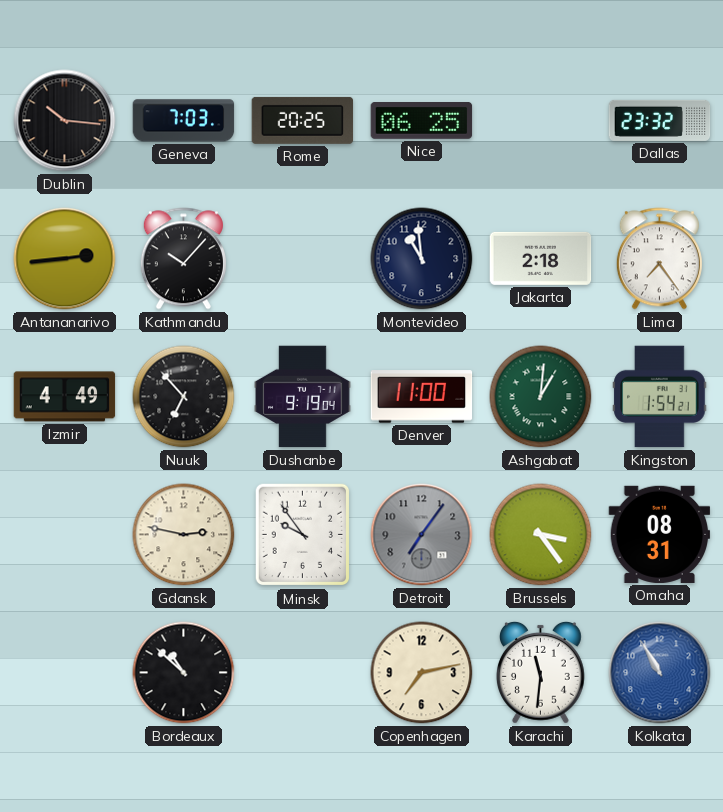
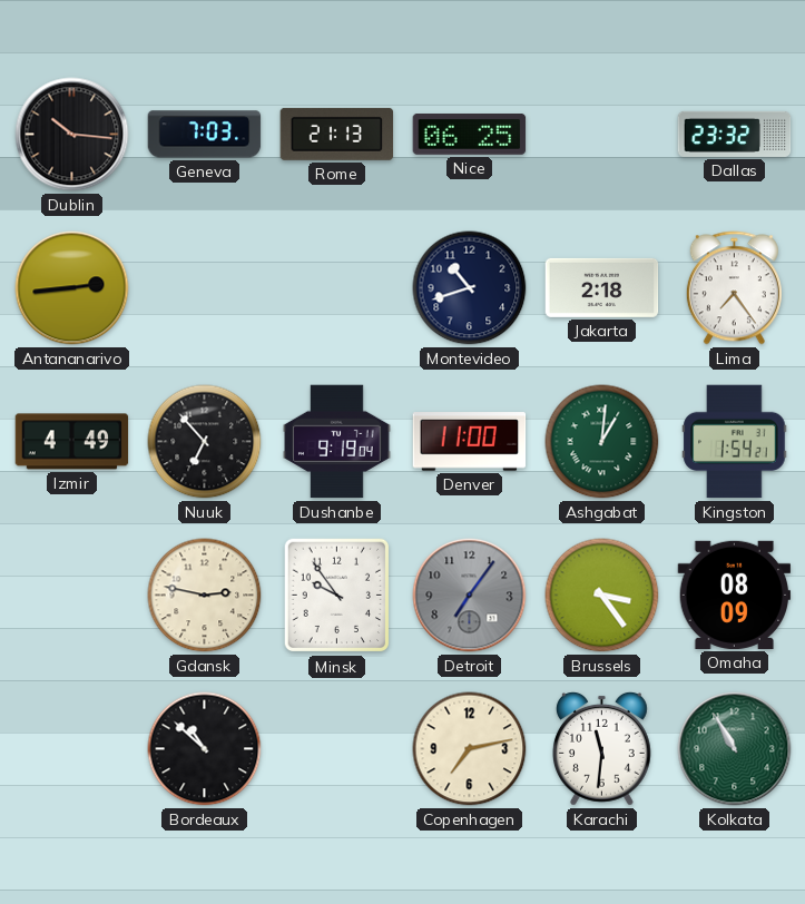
Rome: 20:25 -> 21:13 (337, 134)
Kathmandu: 10:07 -> none (183, 259)
Montevideo: 10:59 -> 10:42 (470, 288)
Omaha: 08:31 -> 08:09 (735, 595)
Kolkata dial: blue -> green (735, 749)
